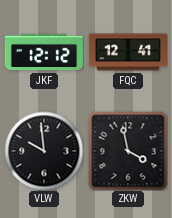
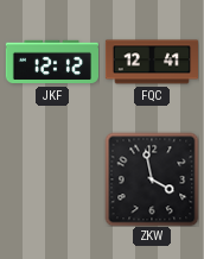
VLW: 9:59 -> none (44, 151)
